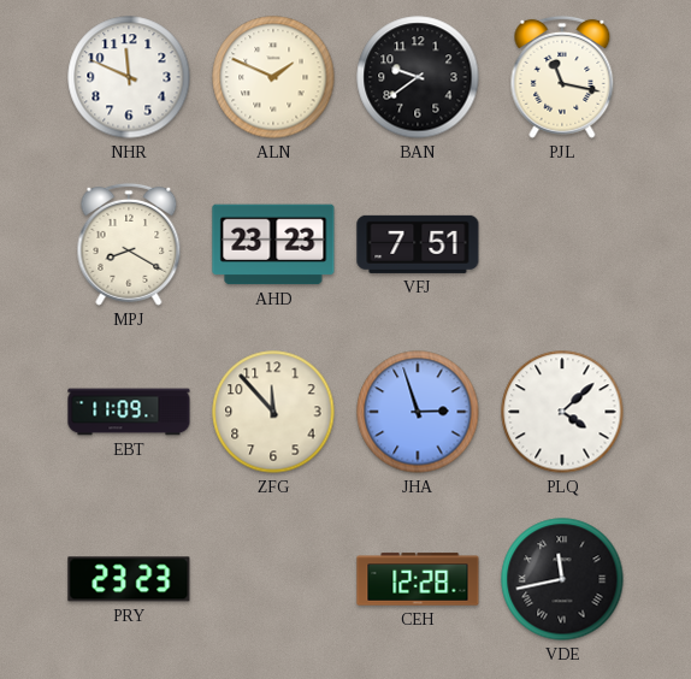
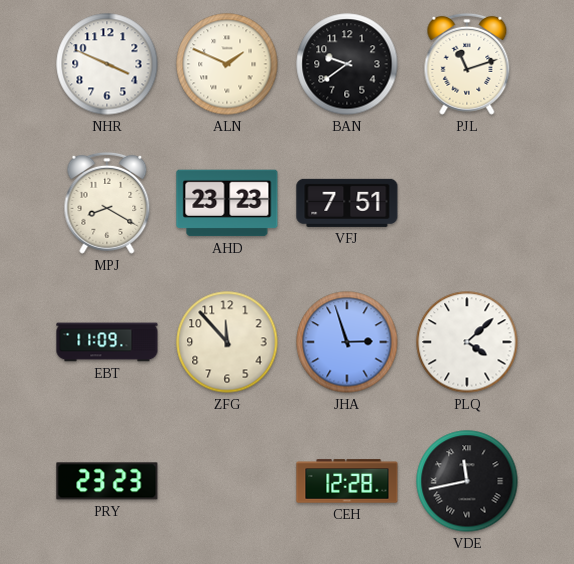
NHR: 11:49 -> 3:49 (107, 64)
PJL: 11:17 -> 11:12 (467, 64)
